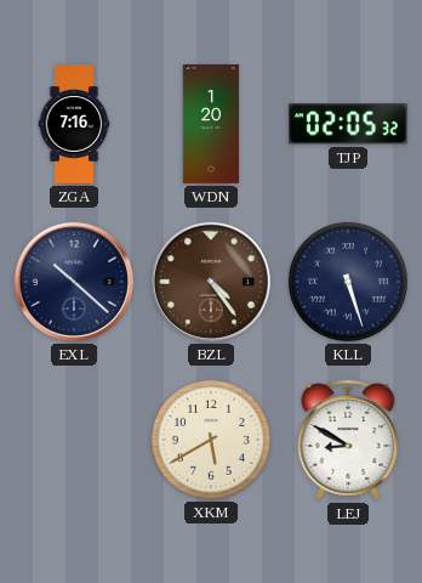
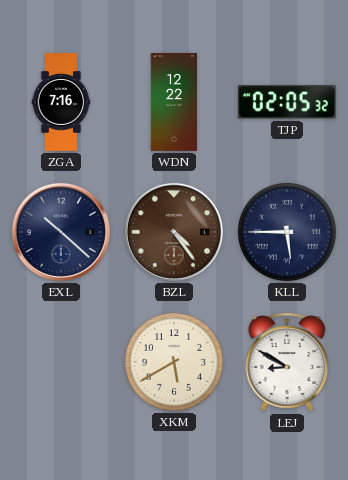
WDN: 1:20 -> 12:22 (173, 103)
KLL: 5:27 -> 5:45 (287, 232)
